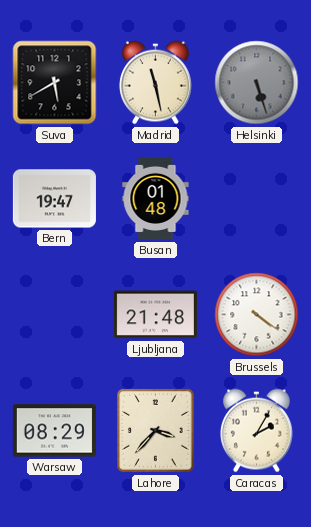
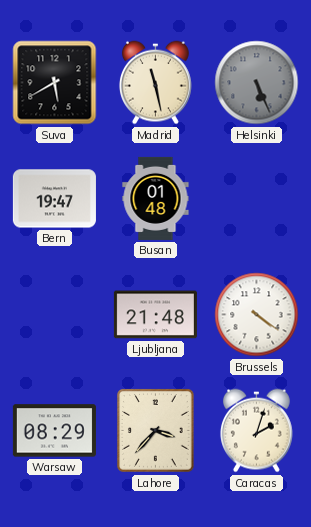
Helsinki: 5:27 -> 5:26 (257, 83)
Caracas: 2:05 -> 2:03 (256, 431)
